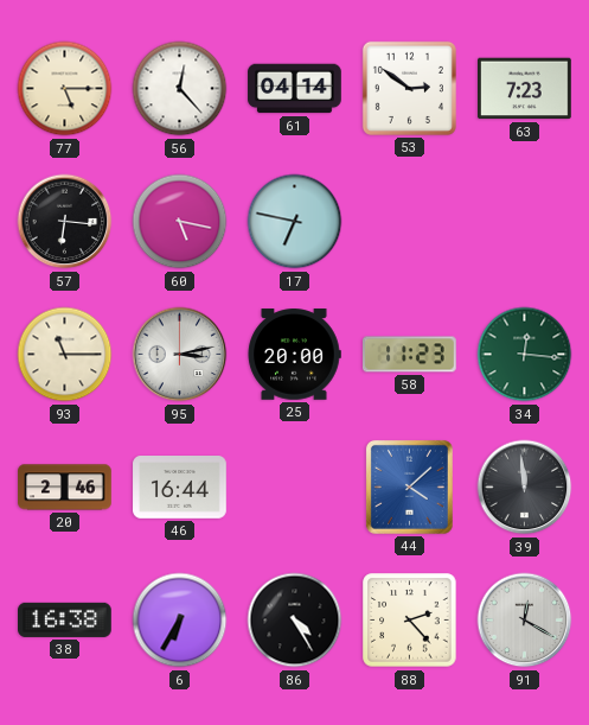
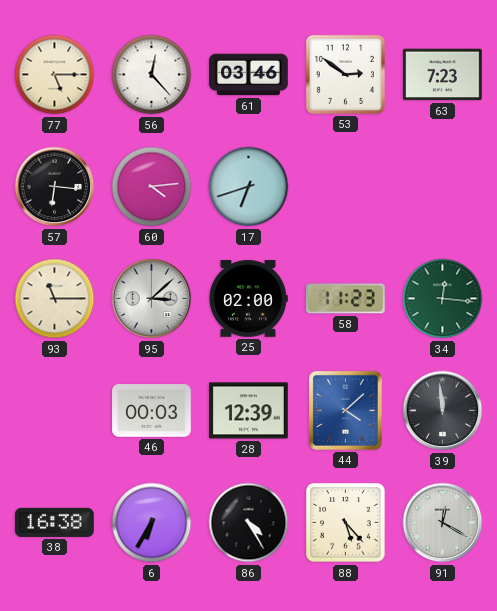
61: 04:14 -> 03:46 (249, 75)
60: 5:17 -> 4:14 (152, 187)
17: 6:47 -> 6:42 (249, 187)
95: 3:13 -> 3:08 (152, 299)
25: 20:00 -> 02:00 (248, 299)
20: 2:46 -> none (65, 488)
46: 16:44 -> 00:03 (152, 411)
28: none -> 12:39 (249, 411)
88: 2:23 -> 5:23 (346, 523)
